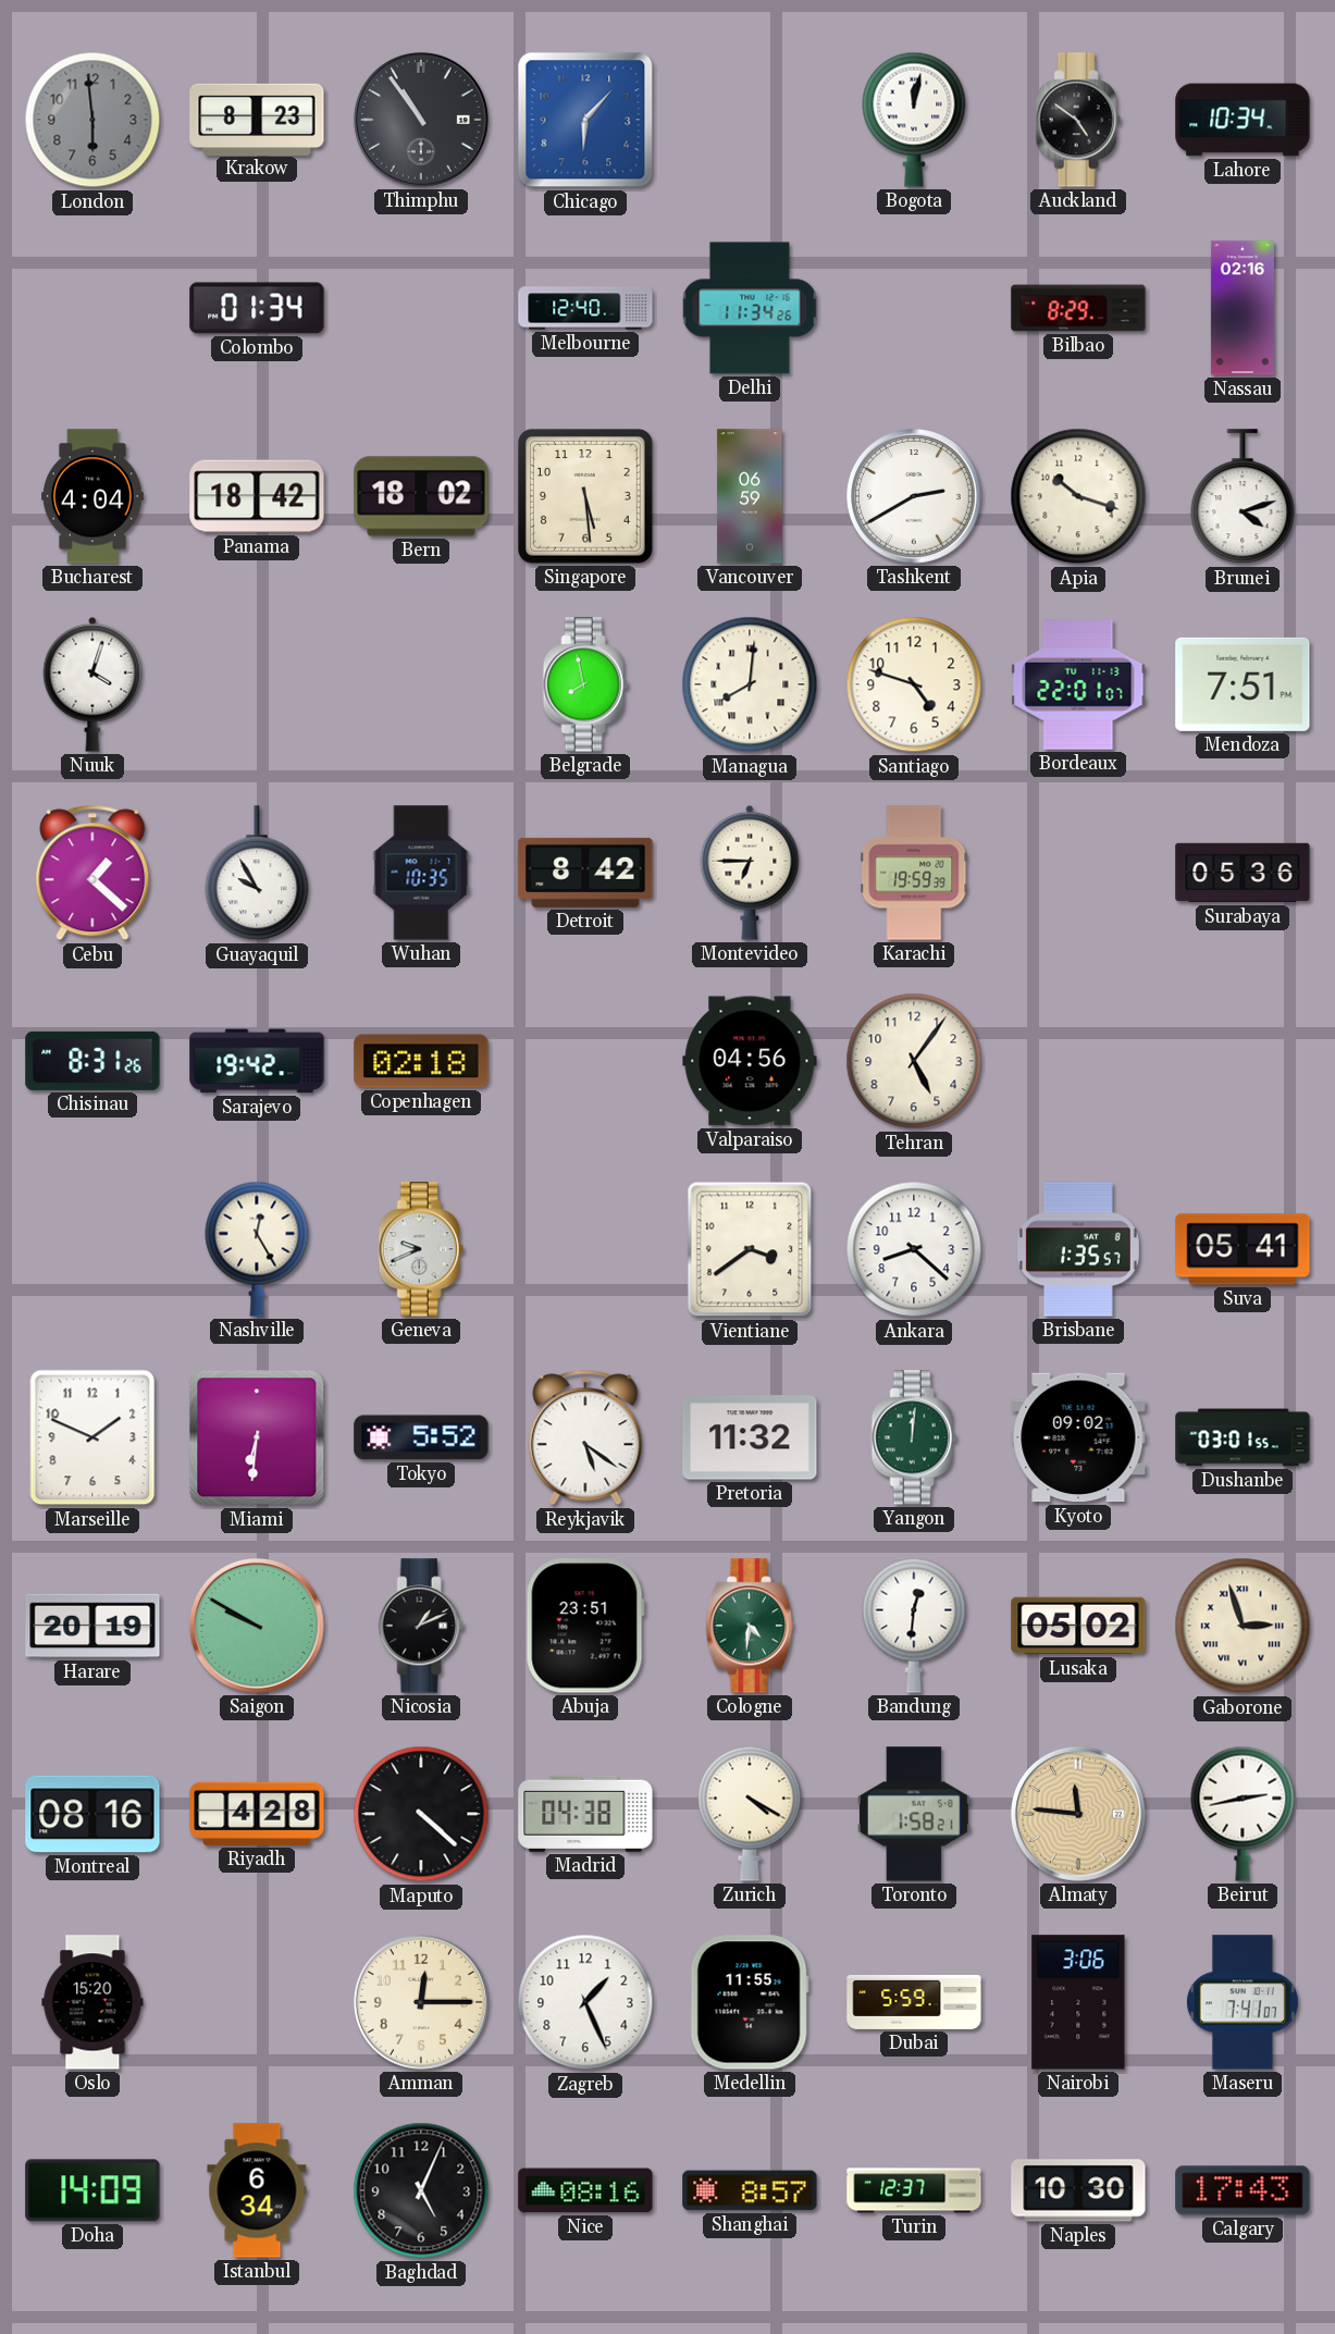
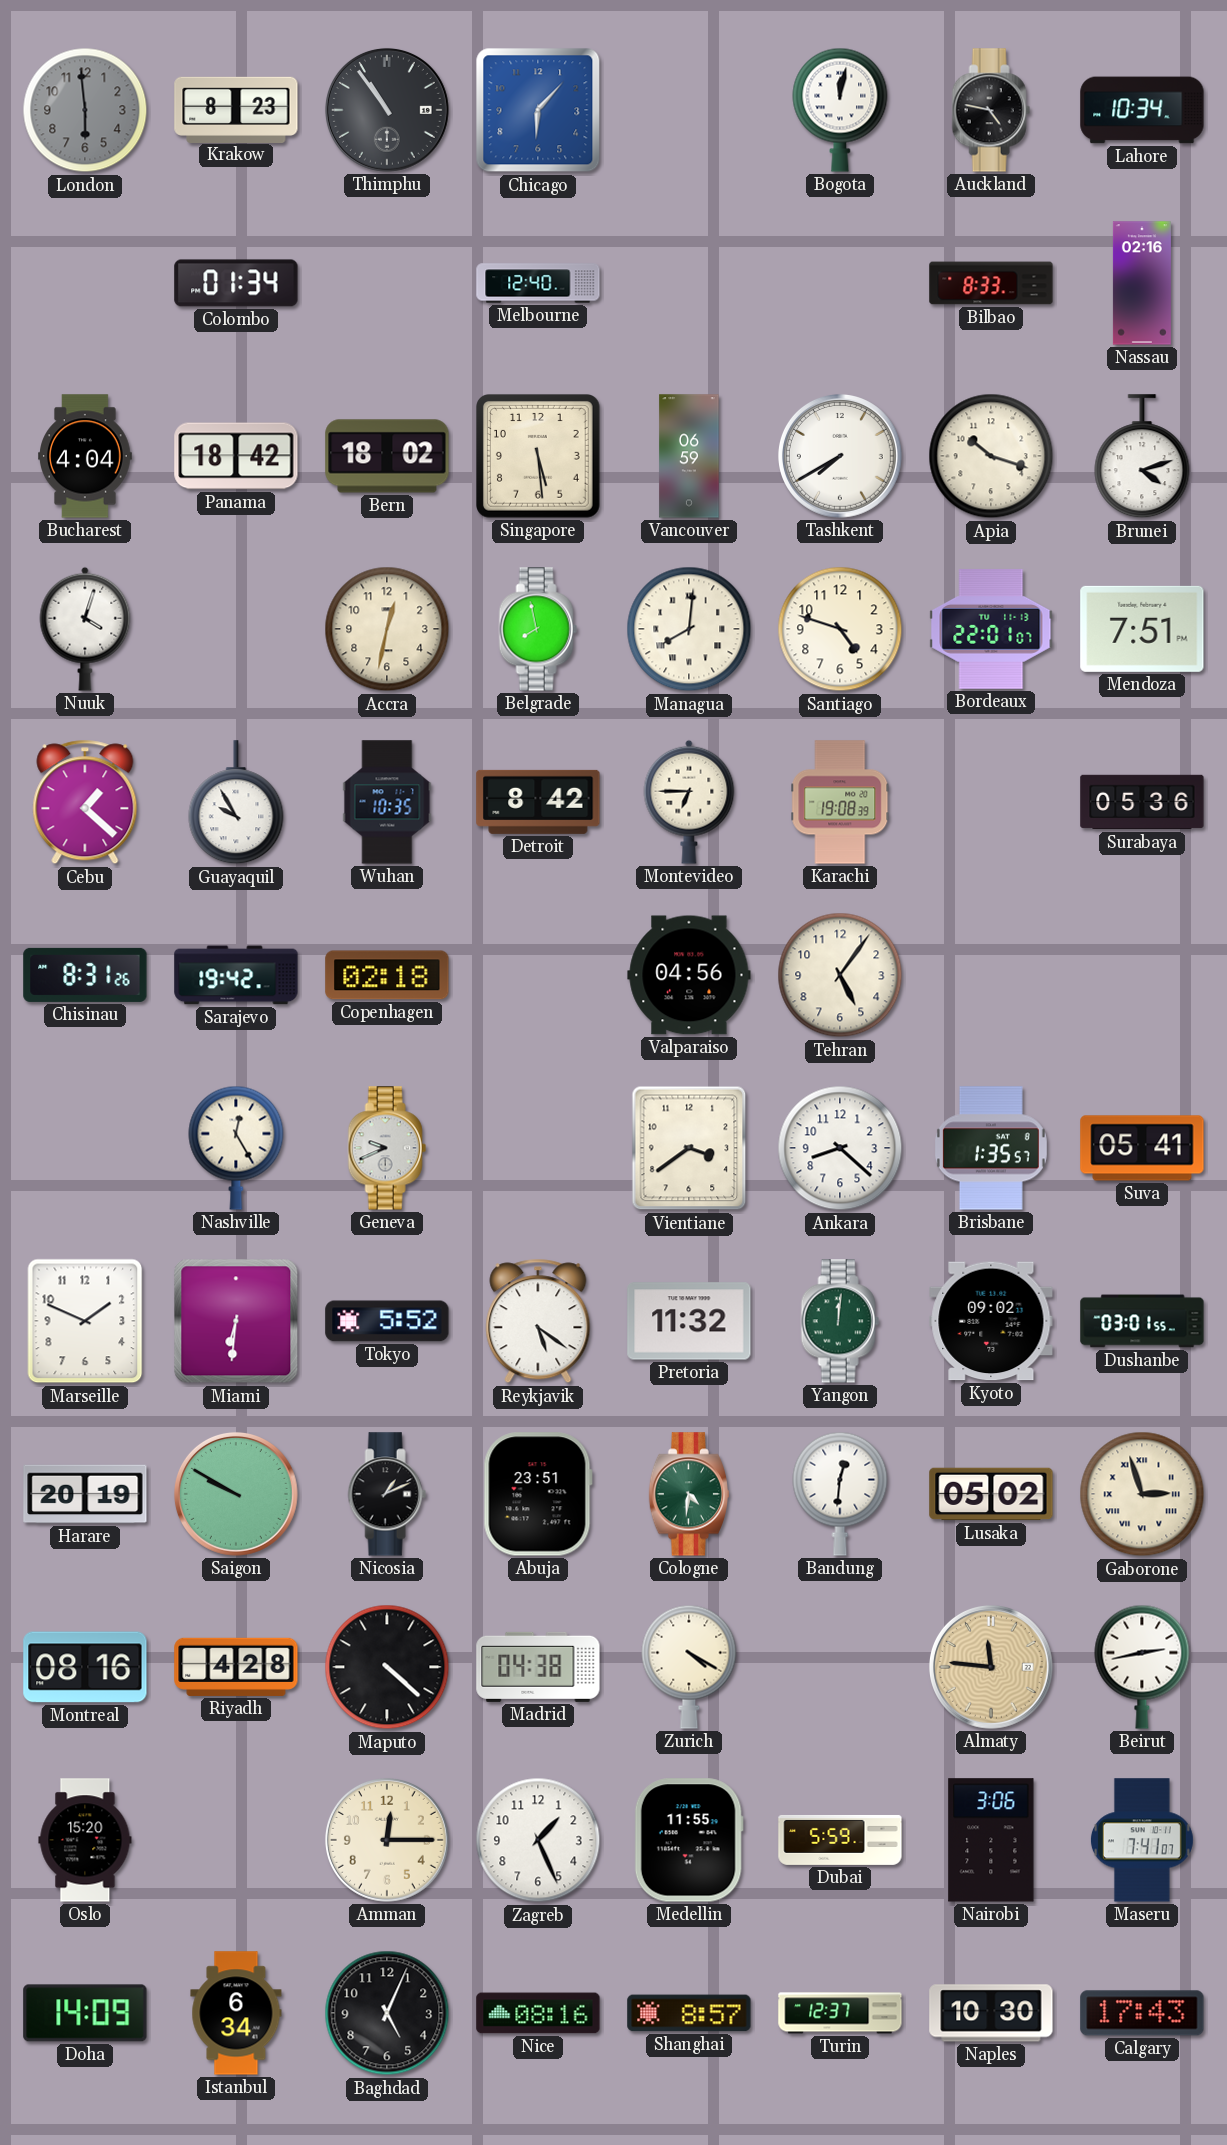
Auckland: 4:51 -> 4:47 (991, 110)
Delhi: 11:34 -> none (750, 308)
Bilbao: 8:29 -> 8:33 (991, 283)
Tashkent: 2:40 -> 7:40 (840, 456)
Accra: none -> 12:32 (387, 629)
Karachi: 19:59 -> 19:08 (840, 802)
Toronto: 1:58 -> none (914, 1814)
